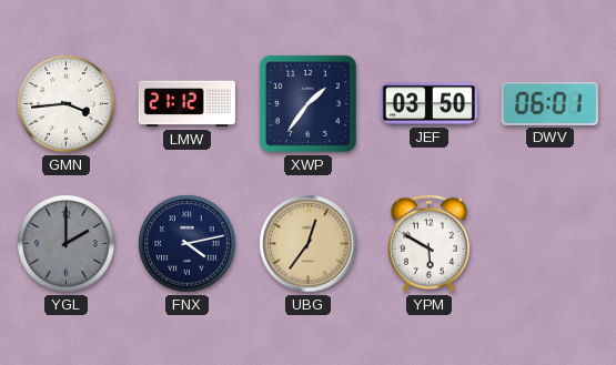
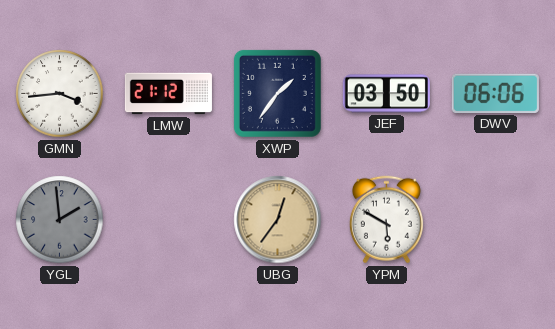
DWV: 06:01 -> 06:06 (495, 93)
YGL: 2:00 -> 1:59 (60, 220)
FNX: 4:13 -> none (188, 244)
